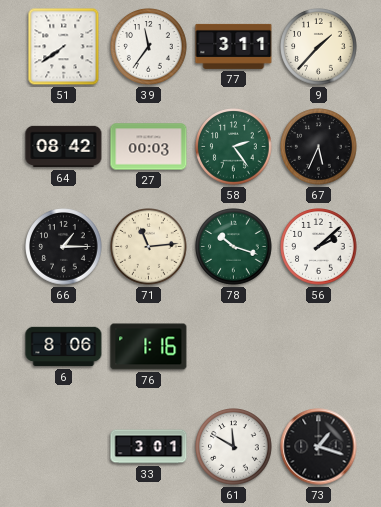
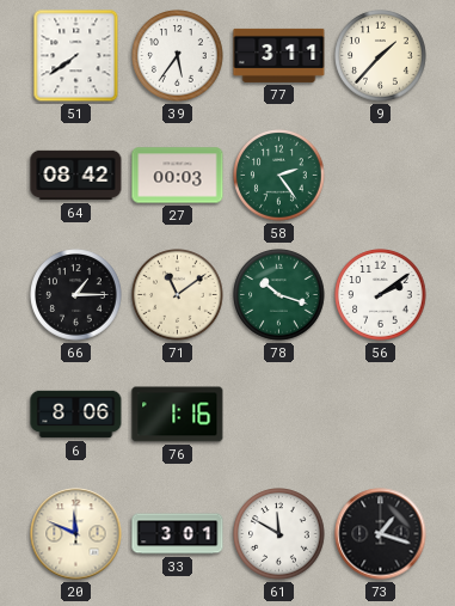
39: 11:36 -> 5:36 (178, 56)
67: 5:34 -> none (319, 147)
71: 11:14 -> 11:09 (178, 295)
56: 2:08 -> 2:09 (381, 295)
20: none -> 11:49 (76, 534)
